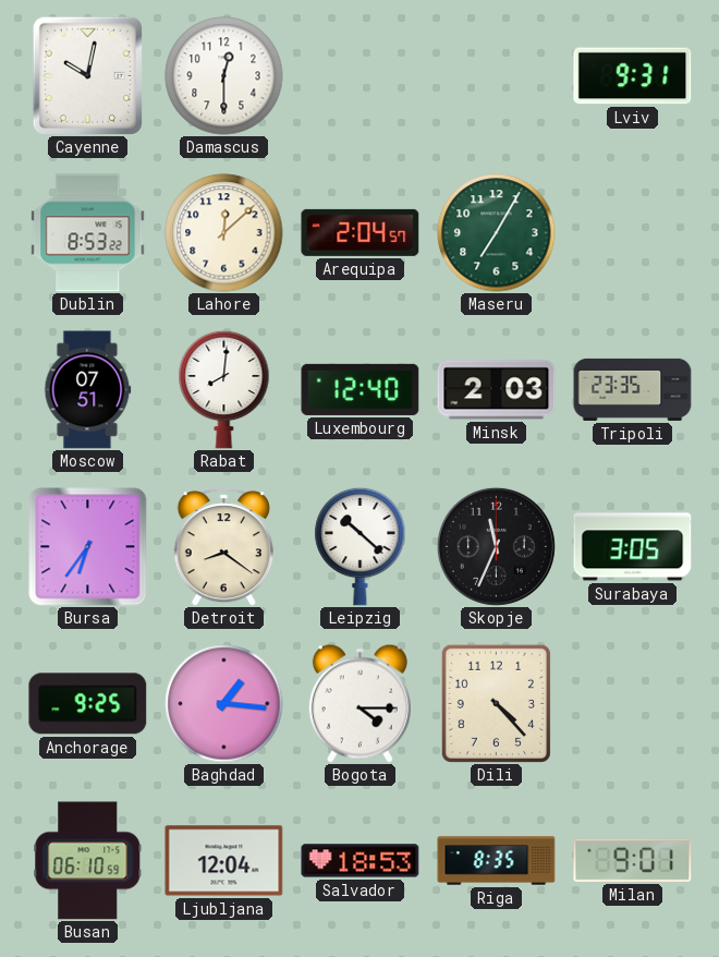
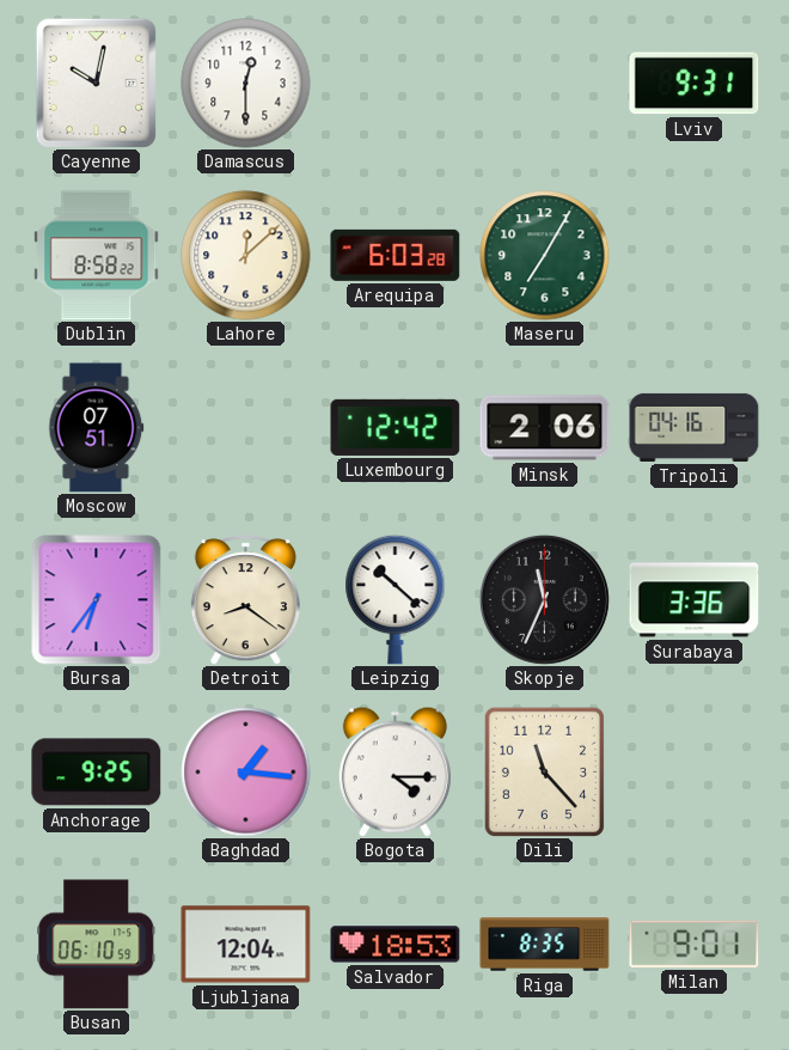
Dublin: 8:53 -> 8:58 (97, 256)
Arequipa: 2:04 -> 6:03 (396, 255)
Rabat: 8:01 -> none (224, 389)
Luxembourg: 12:40 -> 12:42 (396, 427)
Minsk: 2:03 -> 2:06 (545, 428)
Tripoli: 23:35 -> 04:16 (695, 427)
Surabaya: 3:05 -> 3:36 (695, 600)
Dili: 4:23 -> 11:23 (544, 771)
